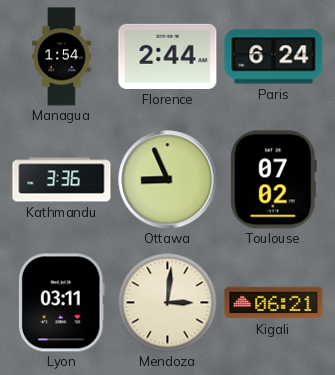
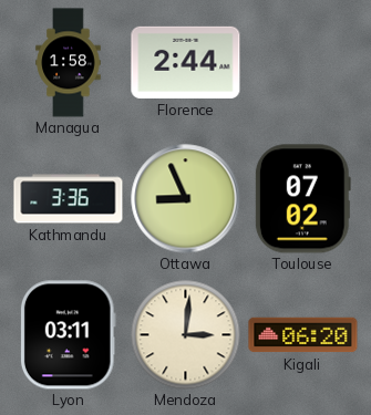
Managua: 1:54 -> 1:58 (69, 63)
Paris: 6:24 -> none (274, 57)
Kigali: 06:21 -> 06:20 (303, 335)
